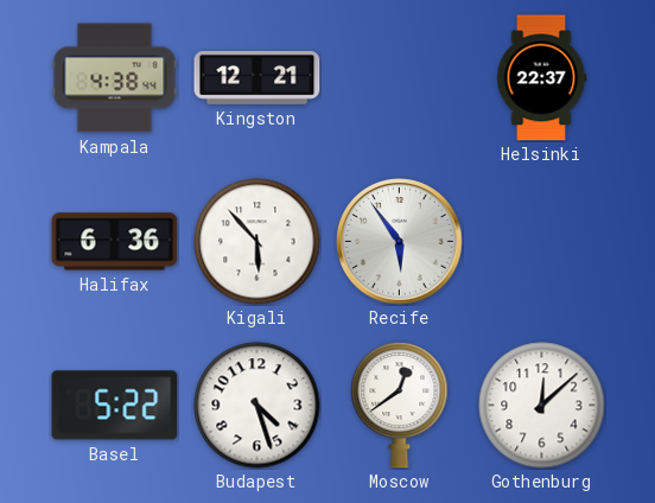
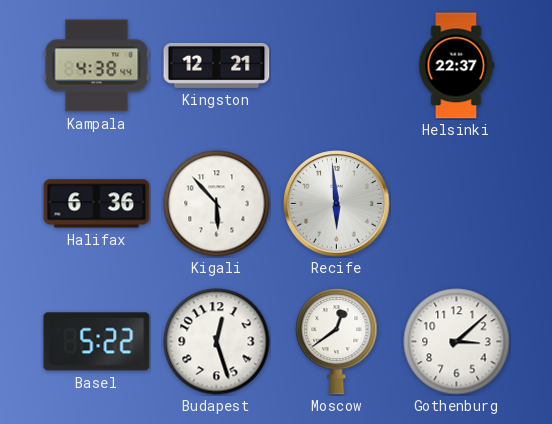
Recife: 5:54 -> 5:59 (337, 204)
Budapest: 4:27 -> 12:27 (217, 342)
Gothenburg: 12:08 -> 3:08 (457, 342)
